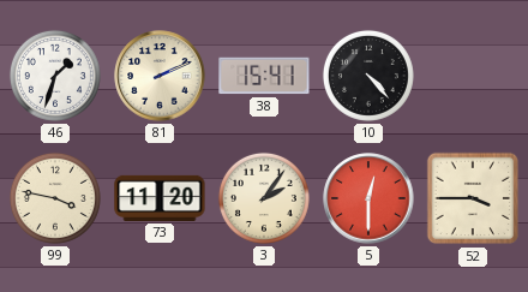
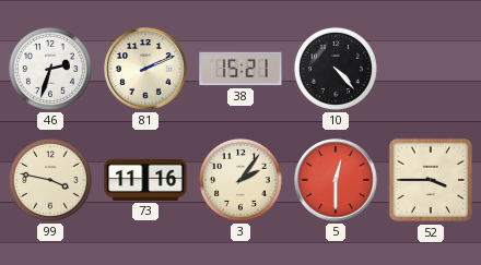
46: 1:33 -> 2:33 (50, 69)
38: 15:41 -> 15:21 (241, 69)
73: 11:20 -> 11:16 (145, 180)
